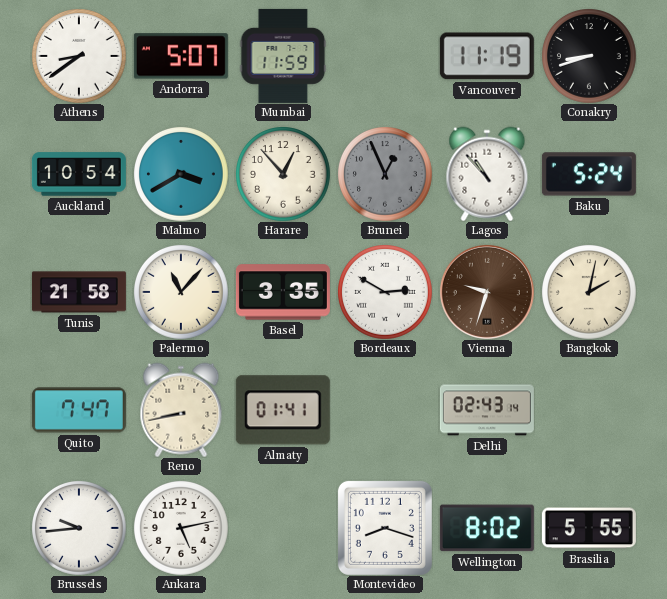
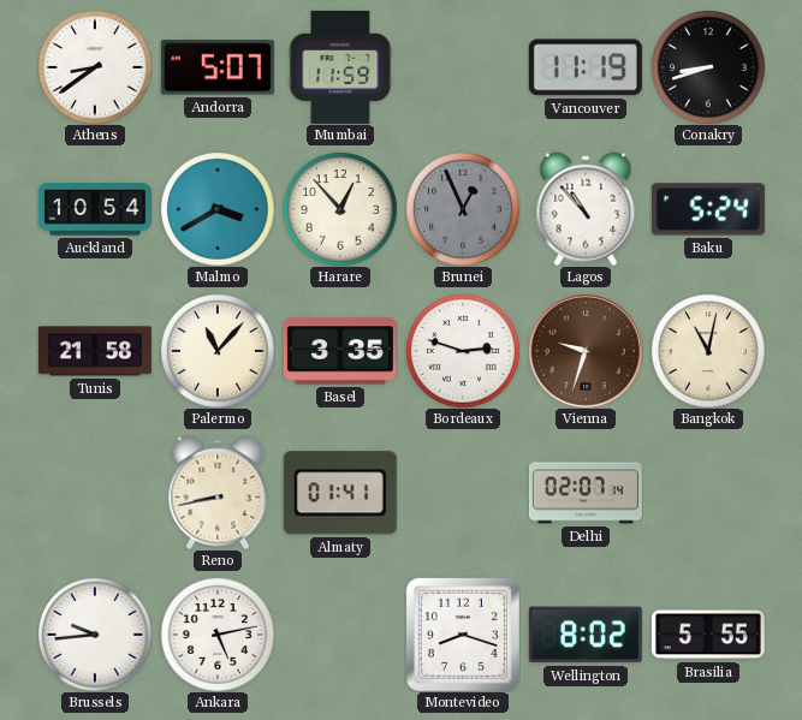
Bordeaux: 2:50 -> 2:48 (463, 351)
Bangkok: 2:02 -> 11:02 (708, 351)
Quito: 7:47 -> none (79, 410)
Delhi: 02:43 -> 02:07 (586, 493)
